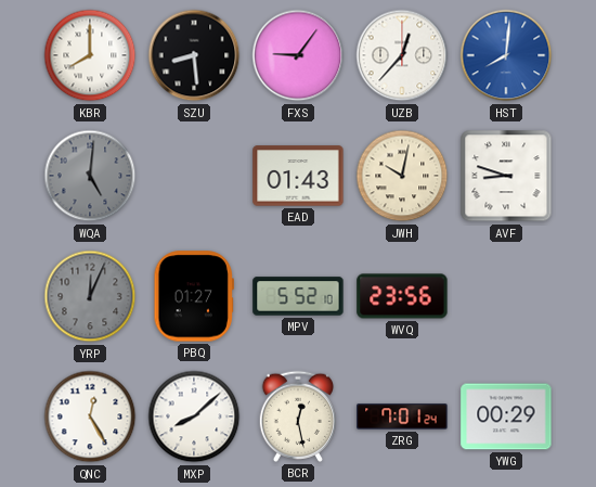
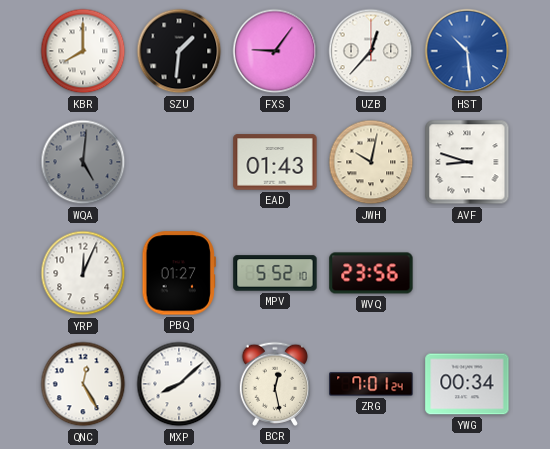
SZU: 8:29 -> 1:31 (179, 51)
HST: 8:01 -> 10:29 (467, 51)
YRP dial: grey -> white (83, 273)
YWG: 00:29 -> 00:34 (467, 384)
